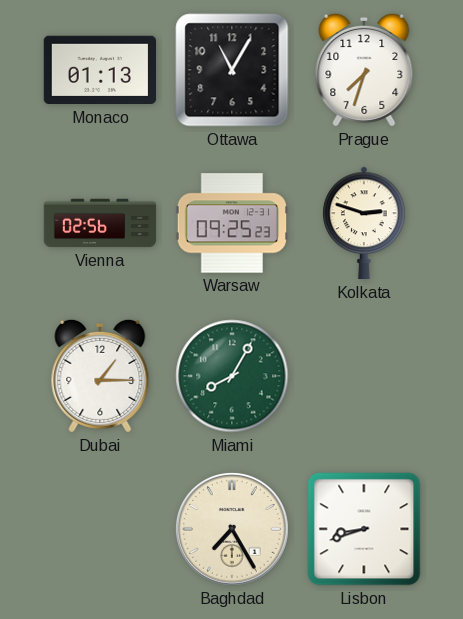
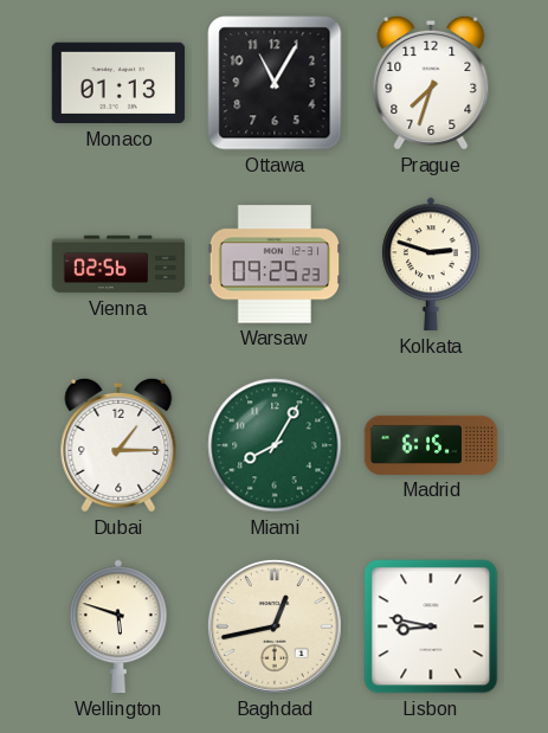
Madrid: none -> 6:15 (431, 445)
Wellington: none -> 5:48 (118, 626)
Baghdad: 7:25 -> 12:43 (275, 626)
Lisbon: 8:42 -> 8:47 (431, 626)
